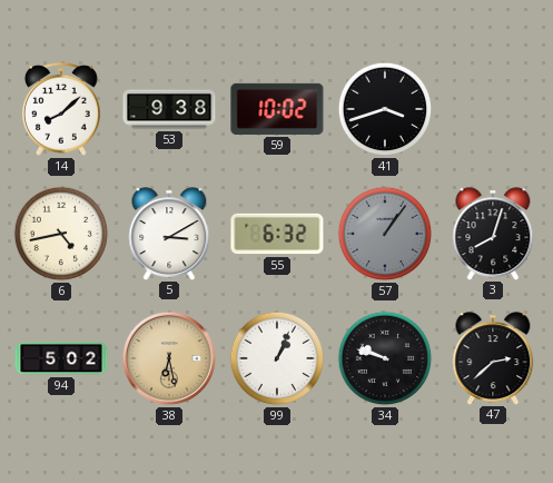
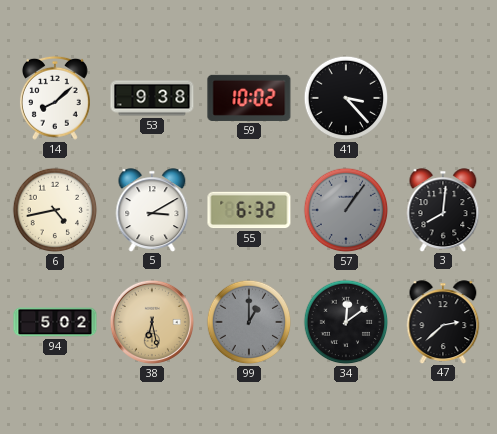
41: 3:42 -> 3:23 (346, 98)
3: 8:03 -> 8:01 (443, 210)
99: 1:04 -> 1:00 (249, 322)
99 dial: white -> grey (249, 322)
34: 9:48 -> 12:09 (346, 322)
